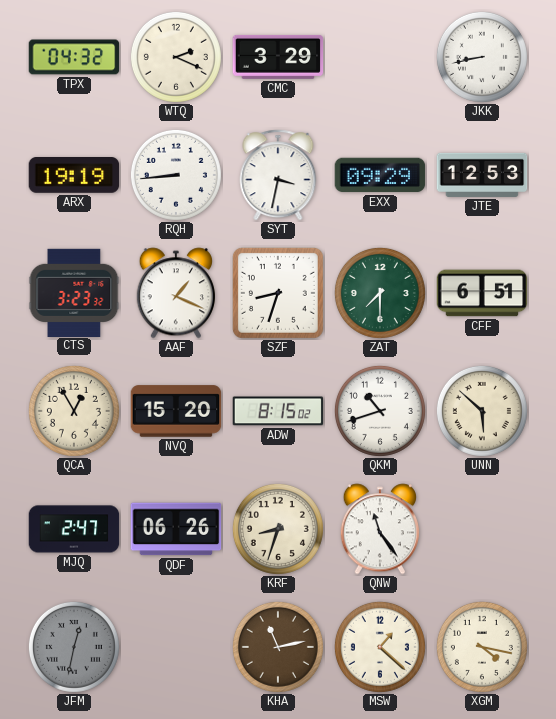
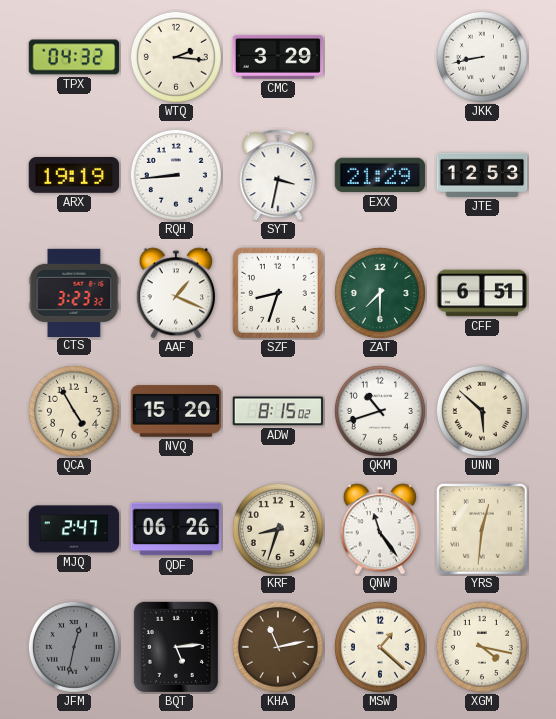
WTQ: 2:19 -> 2:16 (176, 57)
EXX: 09:29 -> 21:29 (380, 175)
QCA: 12:55 -> 4:55 (74, 411)
YRS: none -> 12:31 (483, 530)
BQT: none -> 5:14 (176, 647)
